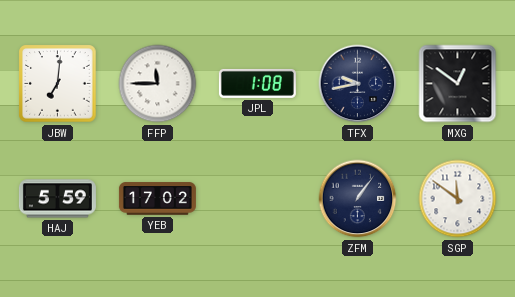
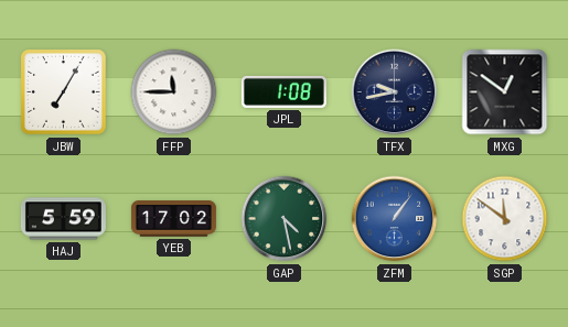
JBW: 7:01 -> 7:05 (64, 92)
GAP: none -> 4:28 (285, 219)
ZFM dial: navy -> blue (395, 219)
